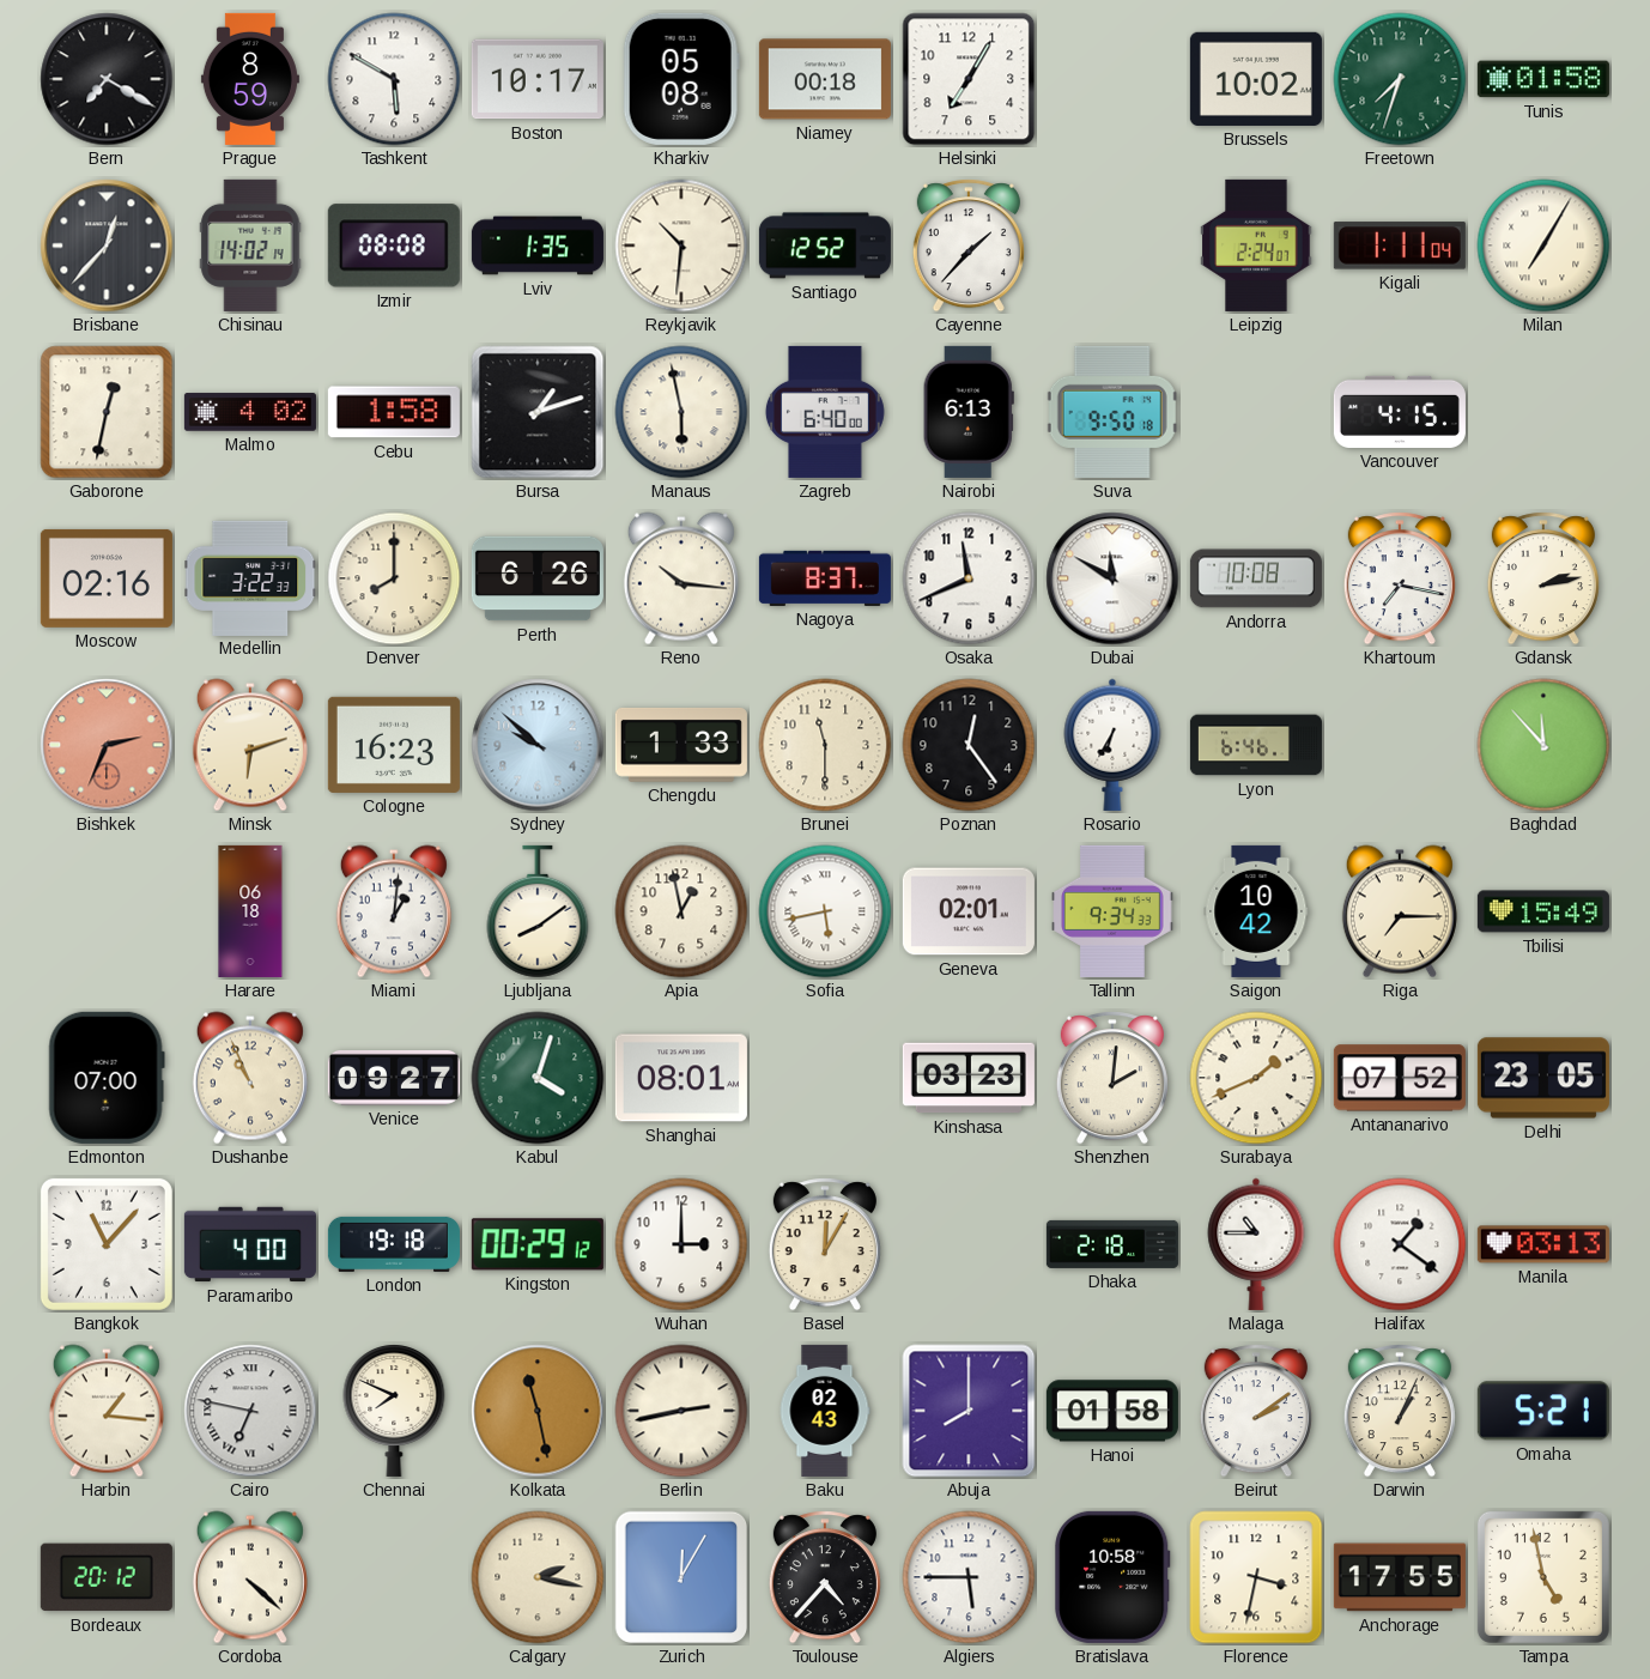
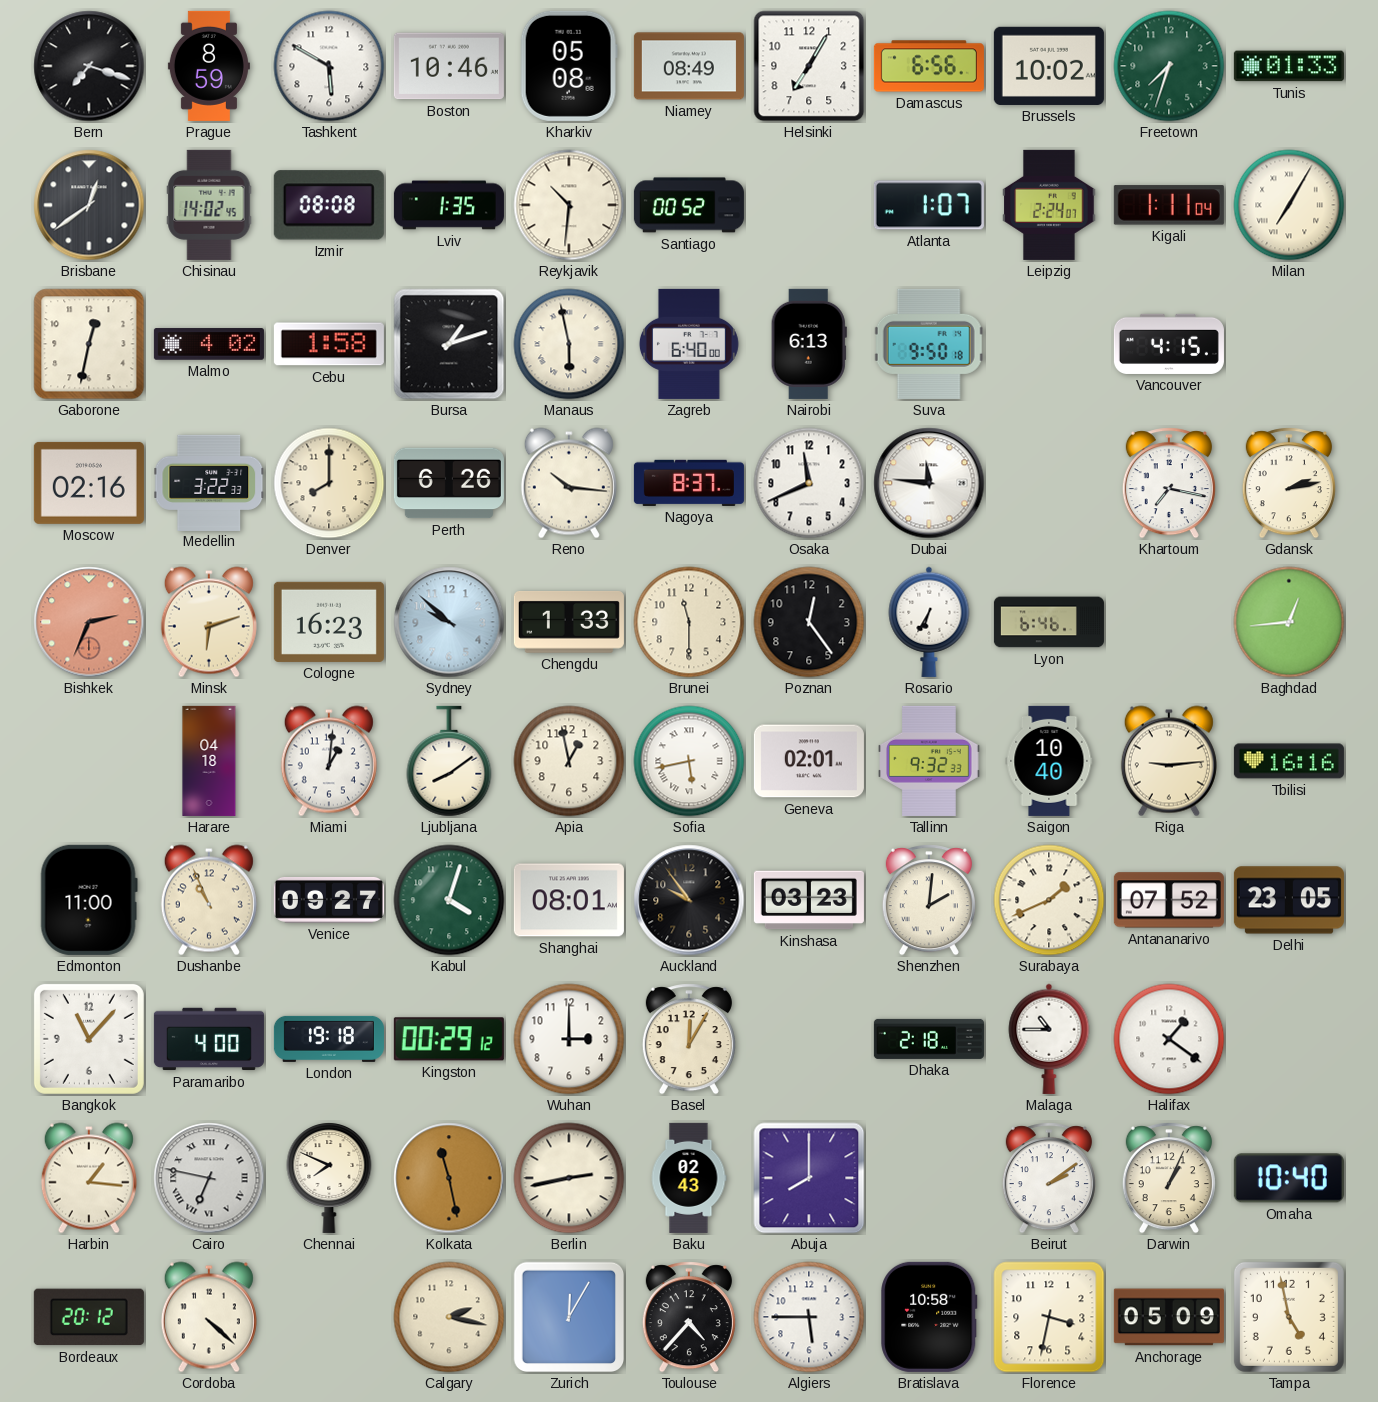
Bern: 7:20 -> 7:18 (89, 66)
Boston: 10:17 -> 10:46 (449, 66)
Niamey: 00:18 -> 08:49 (689, 66)
Damascus: none -> 6:56 (929, 66)
Tunis: 01:58 -> 01:33 (1289, 66)
Brisbane: 12:37 -> 12:39 (89, 205)
Chisinau: 14:02:14 -> 14:02:45 (209, 205)
Santiago: 12:52 -> 00:52 (689, 205)
Cayenne: 1:37 -> none (969, 246)
Atlanta: none -> 1:07 (929, 205)
Dubai: 11:50 -> 11:46 (929, 483)
Andorra: 10:08 -> none (1256, 578)
Baghdad: 11:53 -> 12:44 (1289, 622)
Harare: 06:18 -> 04:18 (209, 761)
Tallinn: 9:34 -> 9:32 (929, 761)
Saigon: 10:42 -> 10:40 (1049, 761)
Riga: 7:15 -> 9:14 (1169, 761)
Tbilisi: 15:49 -> 16:16 (1289, 761)
Edmonton: 07:00 -> 11:00 (89, 900)
Auckland: none -> 9:54 (689, 900)
Manila: 03:13 -> none (1543, 1244)
Hanoi: 01:58 -> none (1112, 1411)
Omaha: 5:21 -> 10:40 (1289, 1178)
Anchorage: 17:55 -> 05:09 (1169, 1317)
